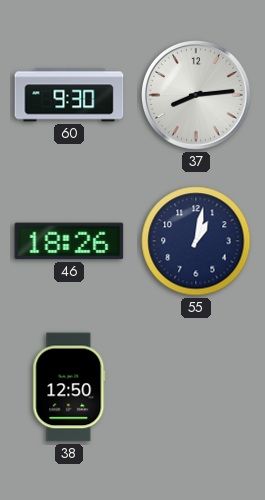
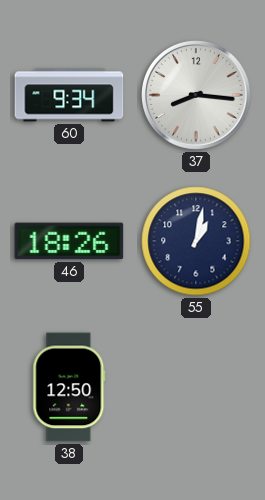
60: 9:30 -> 9:34 (69, 95)
37: 8:14 -> 8:16 (197, 96)
